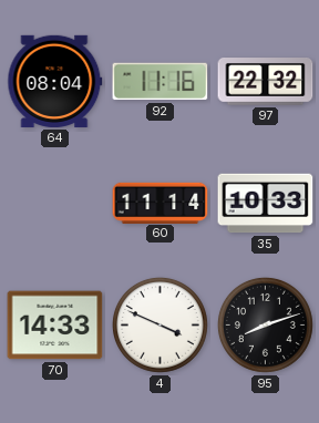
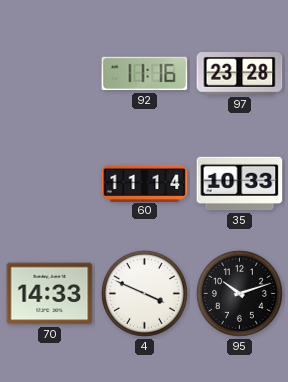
64: 08:04 -> none (55, 81)
97: 22:32 -> 23:28 (240, 74)
95: 8:12 -> 10:12 (239, 293)
